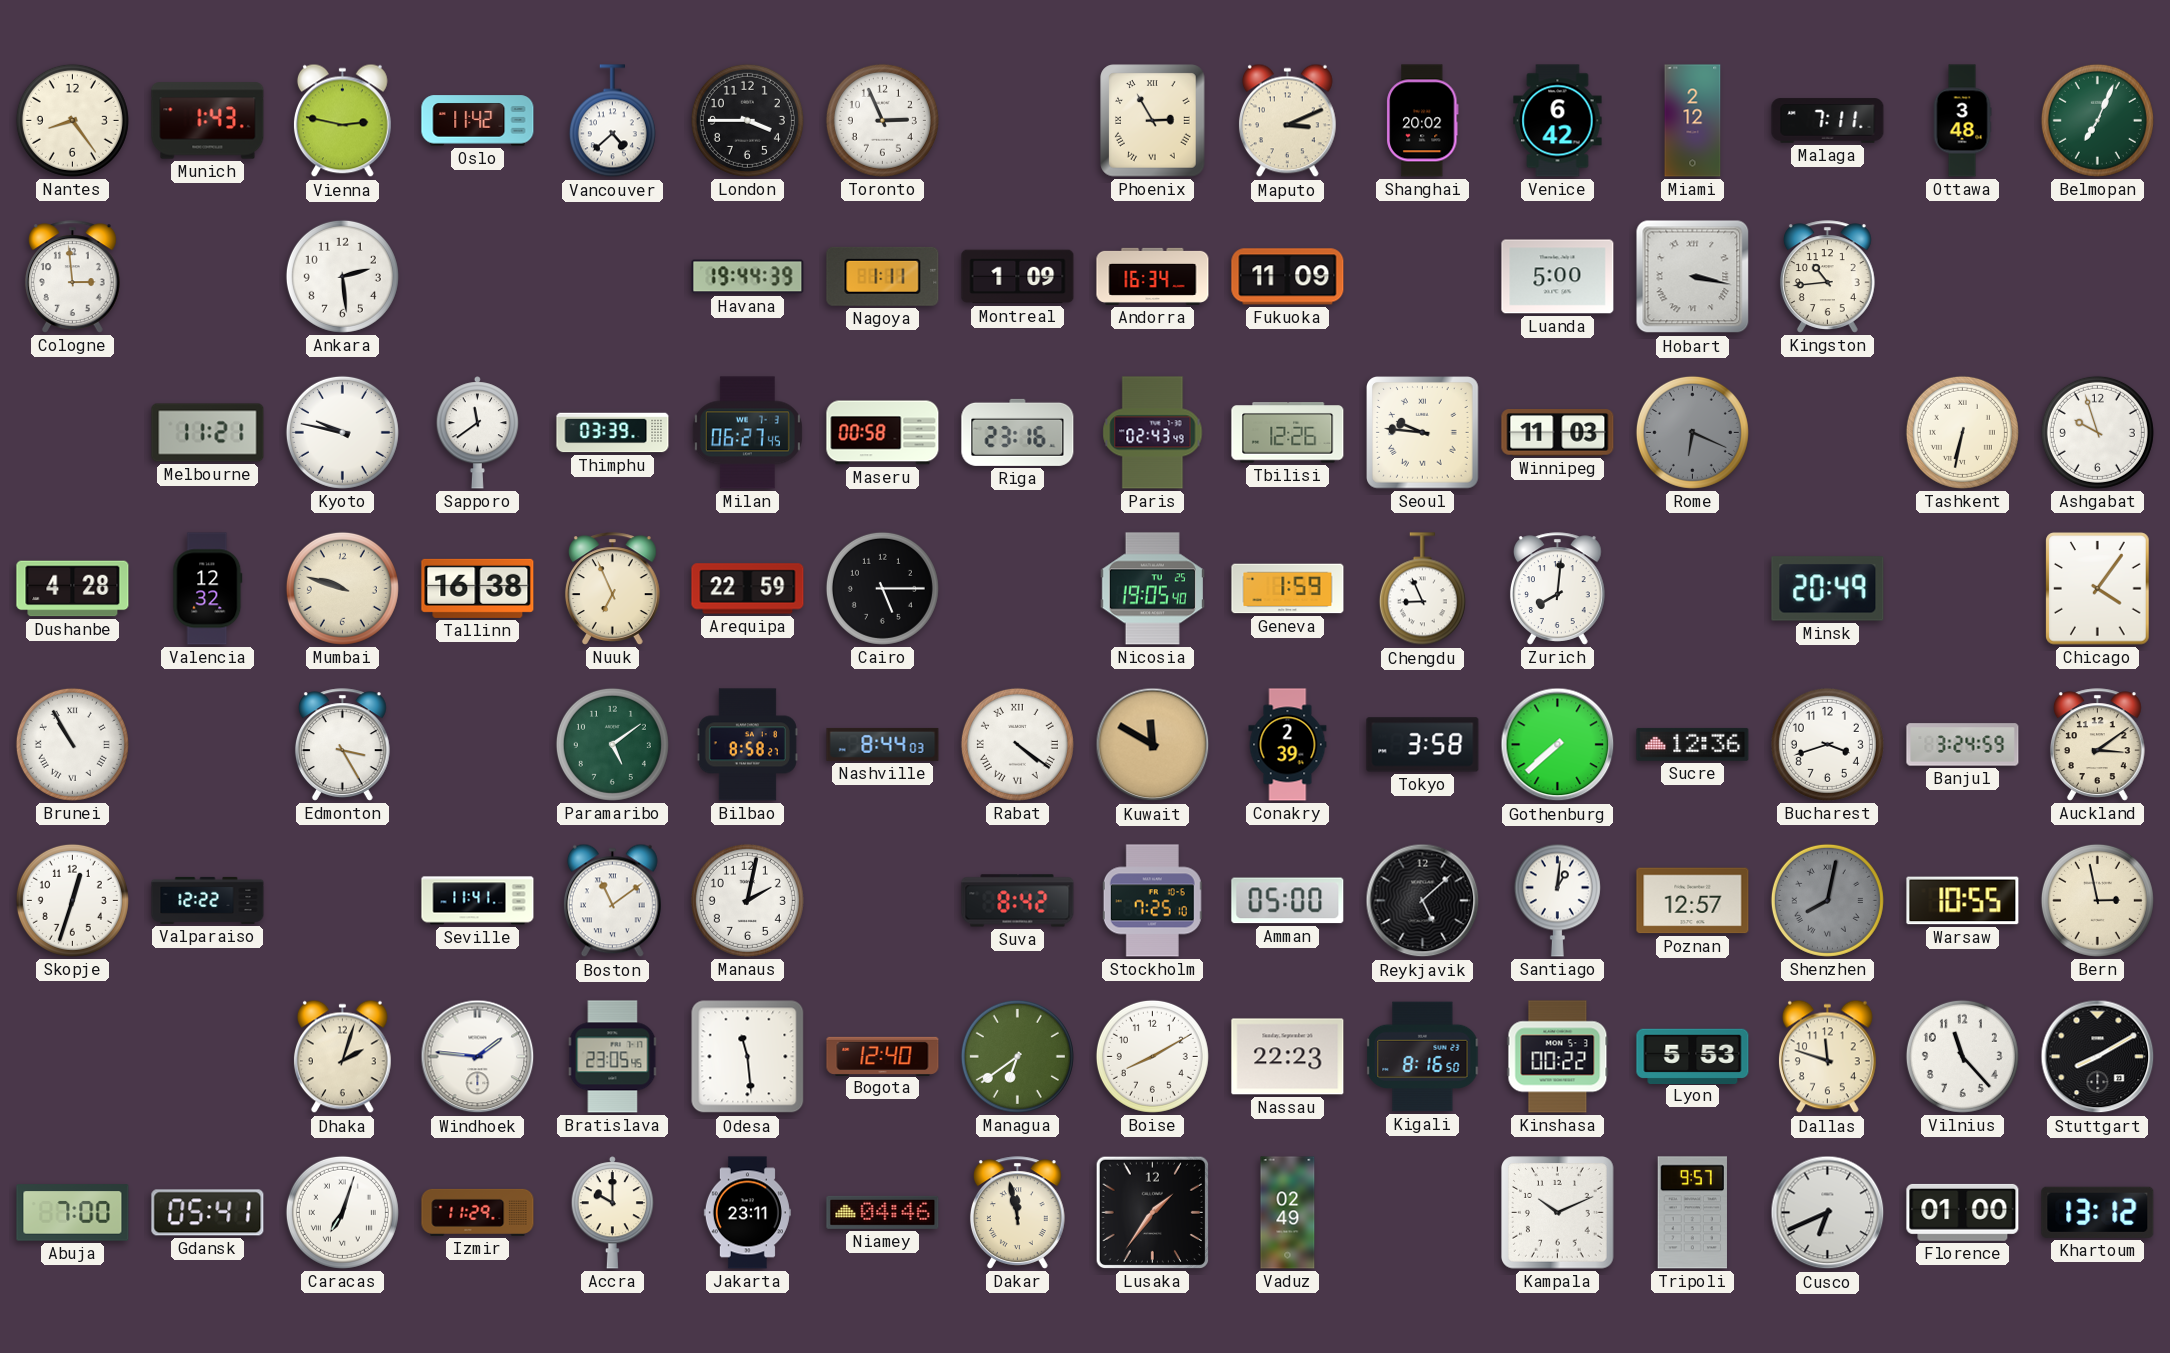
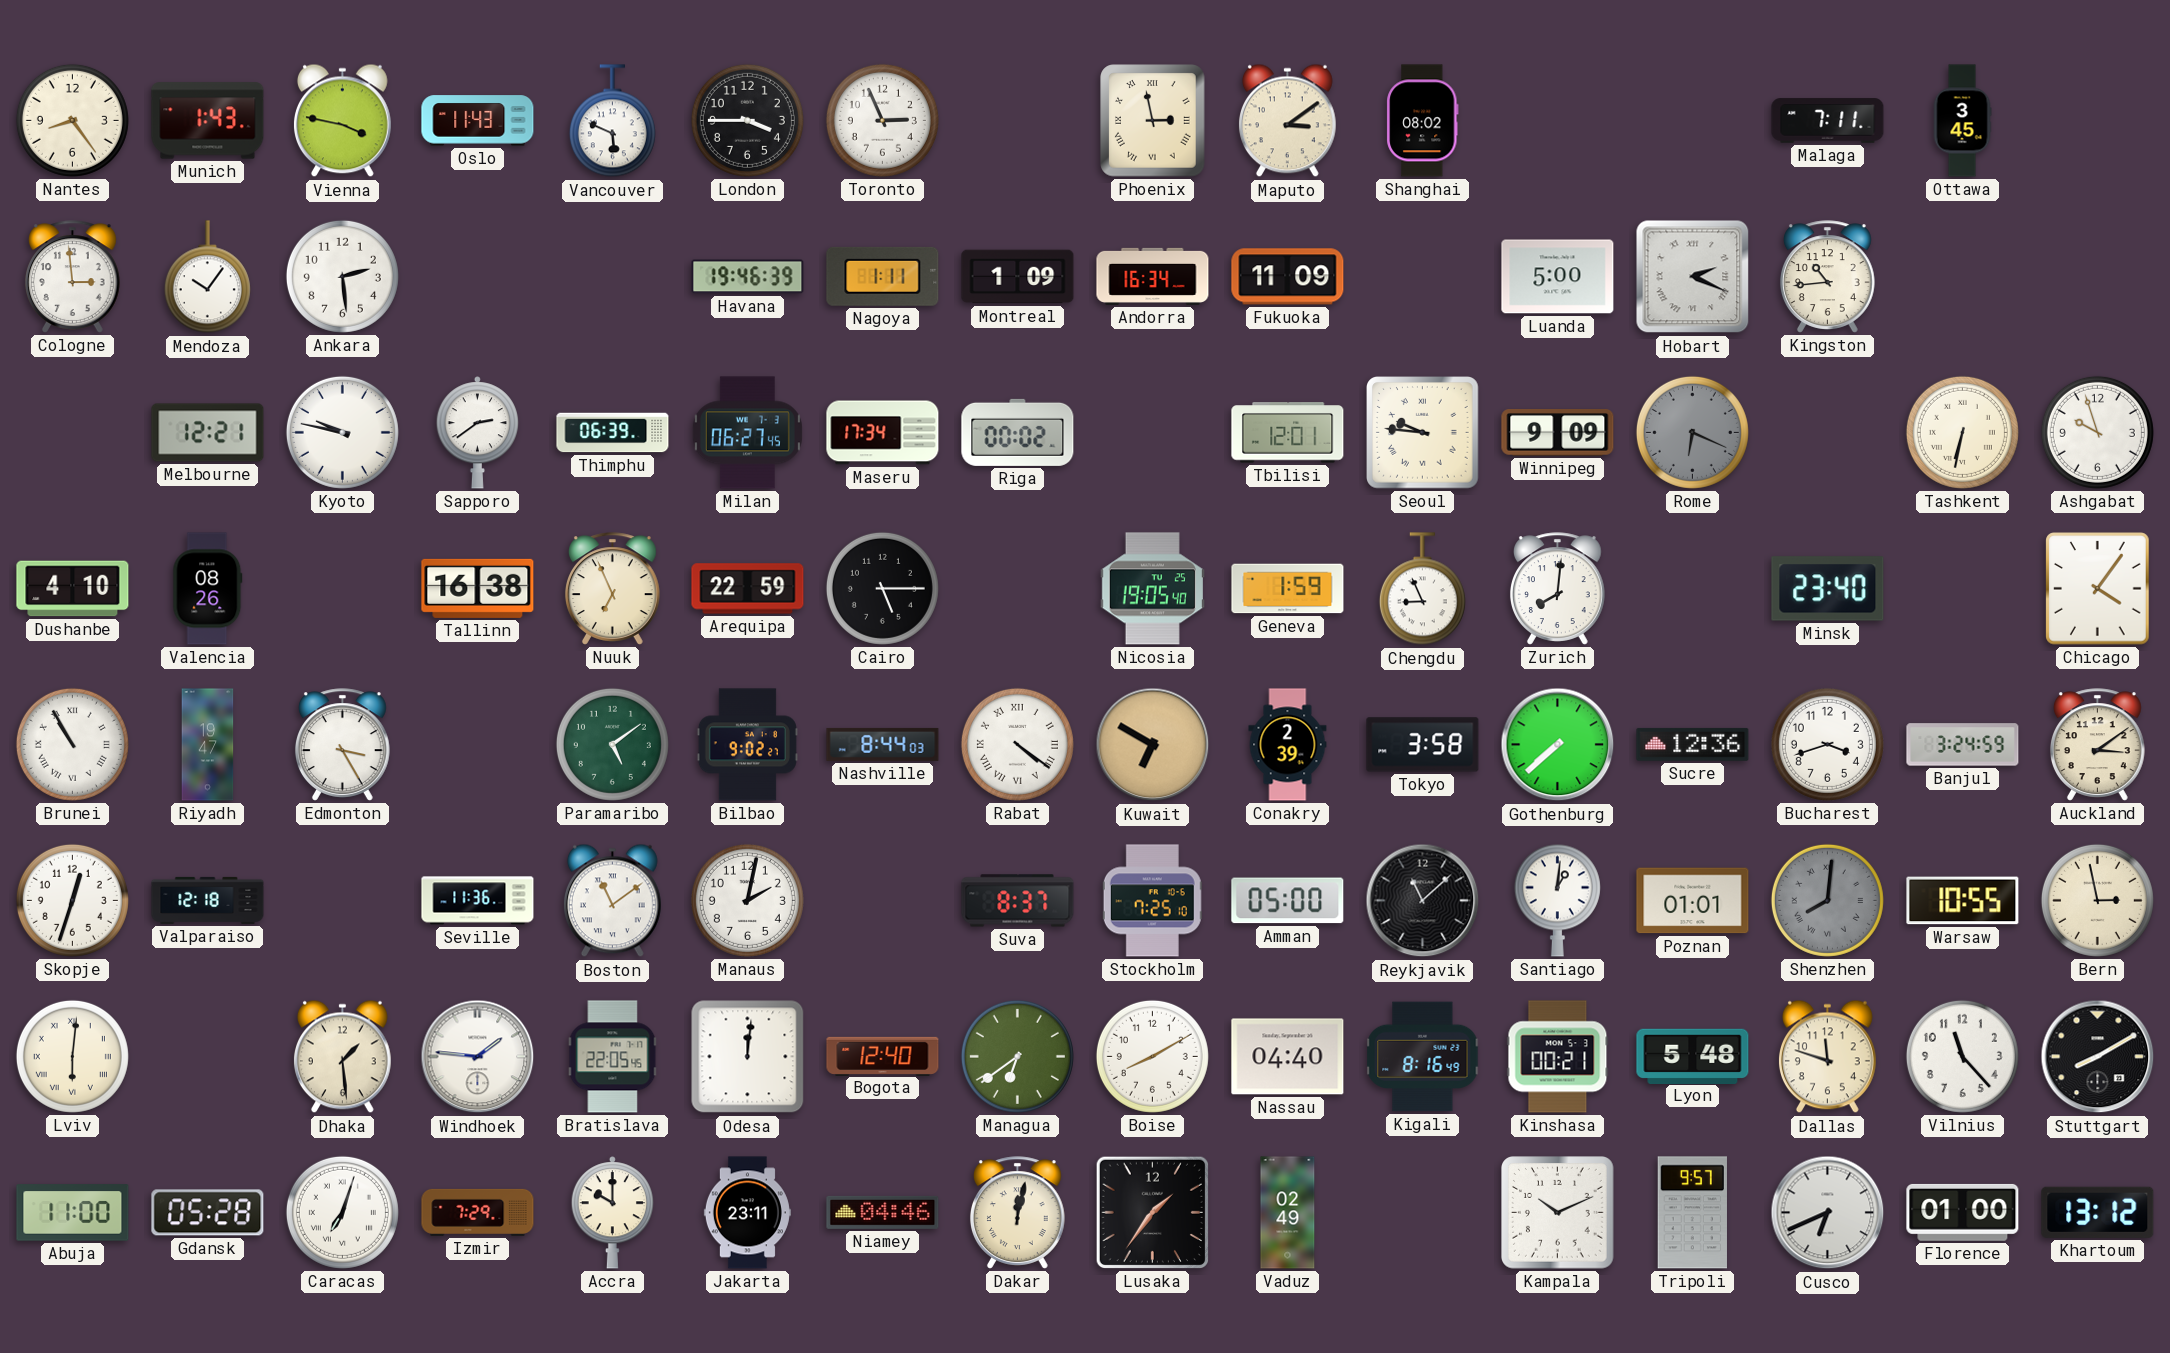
Vienna: 2:47 -> 3:47 (342, 121)
Oslo: 11:42 -> 11:43 (478, 121)
Vancouver: 4:38 -> 5:49 (612, 121)
Phoenix: 2:55 -> 2:58 (1153, 121)
Maputo: 3:11 -> 3:09 (1287, 121)
Shanghai: 20:02 -> 08:02 (1423, 121)
Venice: 6:42 -> none (1558, 121)
Miami: 2:12 -> none (1693, 121)
Ottawa: 3:48 -> 3:45 (1962, 121)
Belmopan: 7:04 -> none (2097, 120)
Mendoza: none -> 10:06 (207, 277)
Havana: 19:44 -> 19:46 (748, 277)
Hobart: 3:17 -> 2:19 (1693, 277)
Melbourne: 11:21 -> 12:21 (208, 433)
Sapporo: 11:39 -> 2:39 (478, 433)
Thimphu: 03:39 -> 06:39 (613, 433)
Maseru: 00:58 -> 17:34 (883, 433)
Riga: 23:16 -> 00:02 (1018, 432)
Paris: 02:43 -> none (1153, 433)
Tbilisi: 12:26 -> 12:01 (1288, 433)
Winnipeg: 11:03 -> 9:09 (1558, 433)
Dushanbe: 4:28 -> 4:10 (73, 589)
Valencia: 12:32 -> 08:26 (208, 589)
Mumbai: 9:48 -> none (342, 588)
Minsk: 20:49 -> 23:40 (1828, 589)
Riyadh: none -> 19:47 (208, 745)
Bilbao: 8:58 -> 9:02 (747, 745)
Kuwait: 11:50 -> 6:50 (1153, 745)
Valparaiso: 12:22 -> 12:18 (208, 900)
Seville: 11:41 -> 11:36 (478, 901)
Suva: 8:42 -> 8:37 (1018, 901)
Reykjavik: 5:08 -> 11:08 (1423, 901)
Poznan: 12:57 -> 01:01 (1693, 901)
Shenzhen: 8:02 -> 8:01 (1827, 900)
Lviv: none -> 6:01 (72, 1056)
Dhaka: 2:03 -> 1:29 (342, 1057)
Bratislava: 23:05 -> 22:05 (613, 1057)
Odesa: 11:29 -> 12:01 (748, 1057)
Nassau: 22:23 -> 04:40 (1288, 1057)
Kigali: 8:16:50 -> 8:16:49 (1423, 1057)
Kinshasa: 00:22 -> 00:21 (1558, 1057)
Lyon: 5:53 -> 5:48 (1693, 1056)
Abuja: 7:00 -> 11:00 (73, 1213)
Gdansk: 05:41 -> 05:28 (208, 1213)
Izmir: 11:29 -> 7:29 (478, 1212)
Dakar: 11:58 -> 12:02 (1017, 1213)
